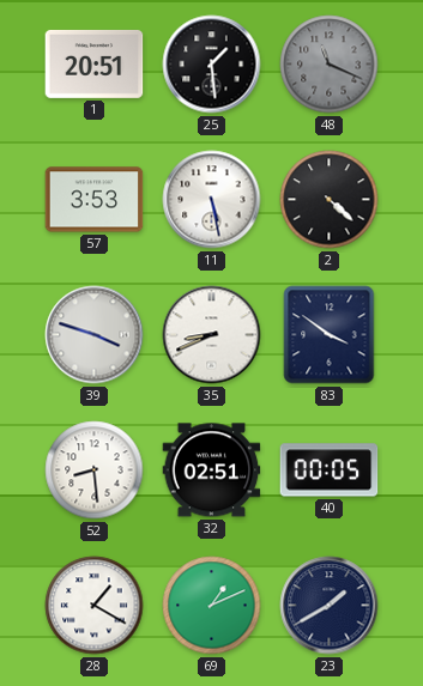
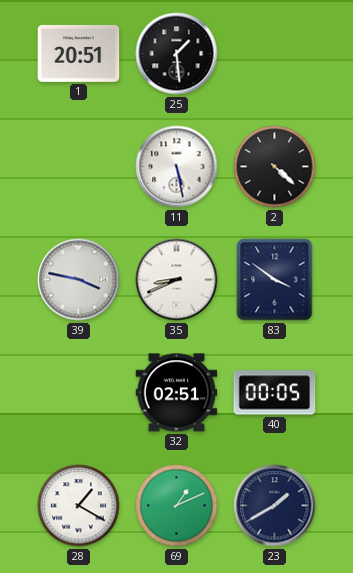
48: 11:19 -> none (330, 65)
57: 3:53 -> none (95, 200)
39: 3:48 -> 3:47 (79, 280)
52: 8:29 -> none (95, 471)
